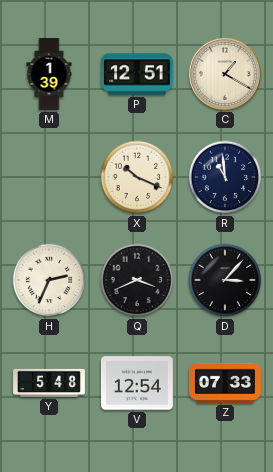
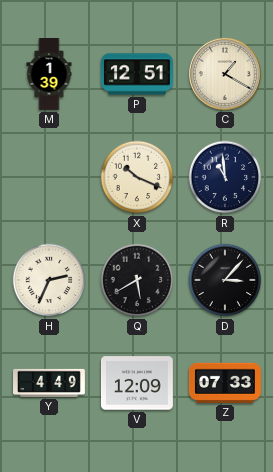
Q: 3:41 -> 5:40 (137, 280)
Y: 5:48 -> 4:49 (50, 383)
V: 12:54 -> 12:09 (137, 383)
